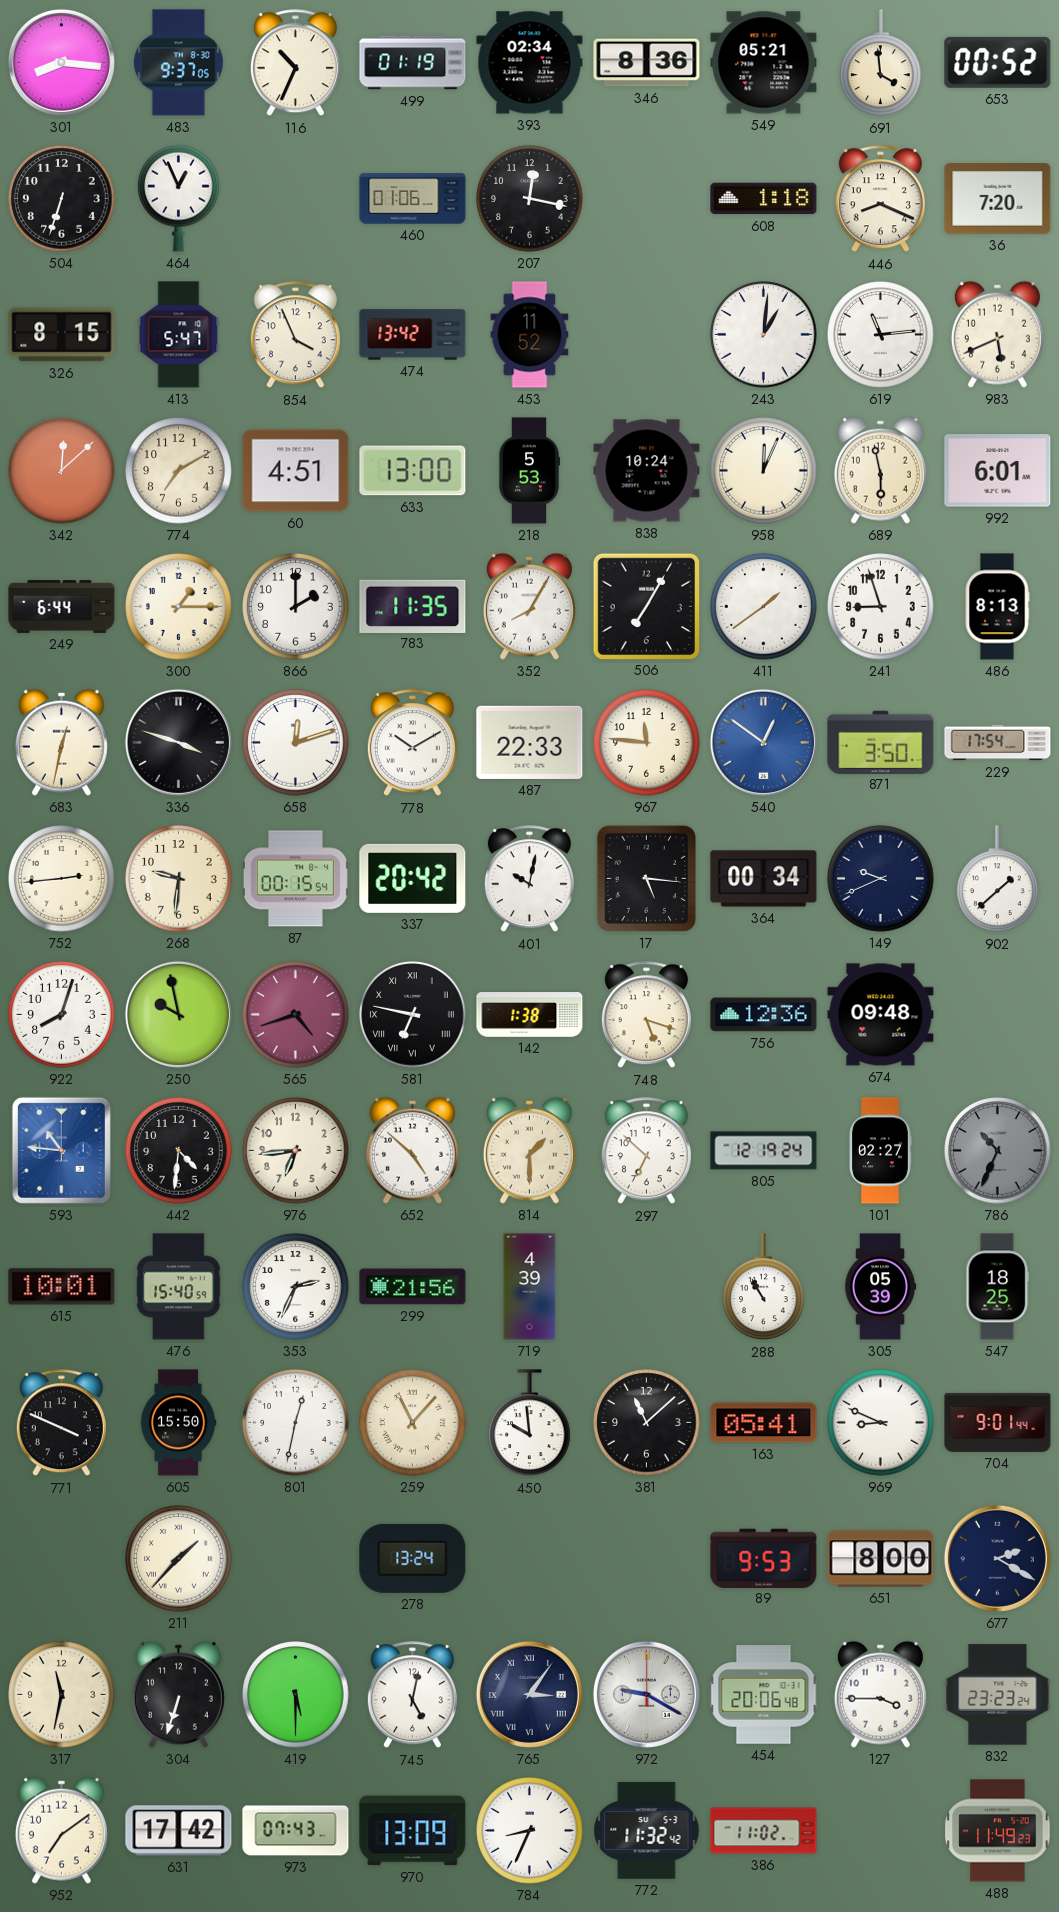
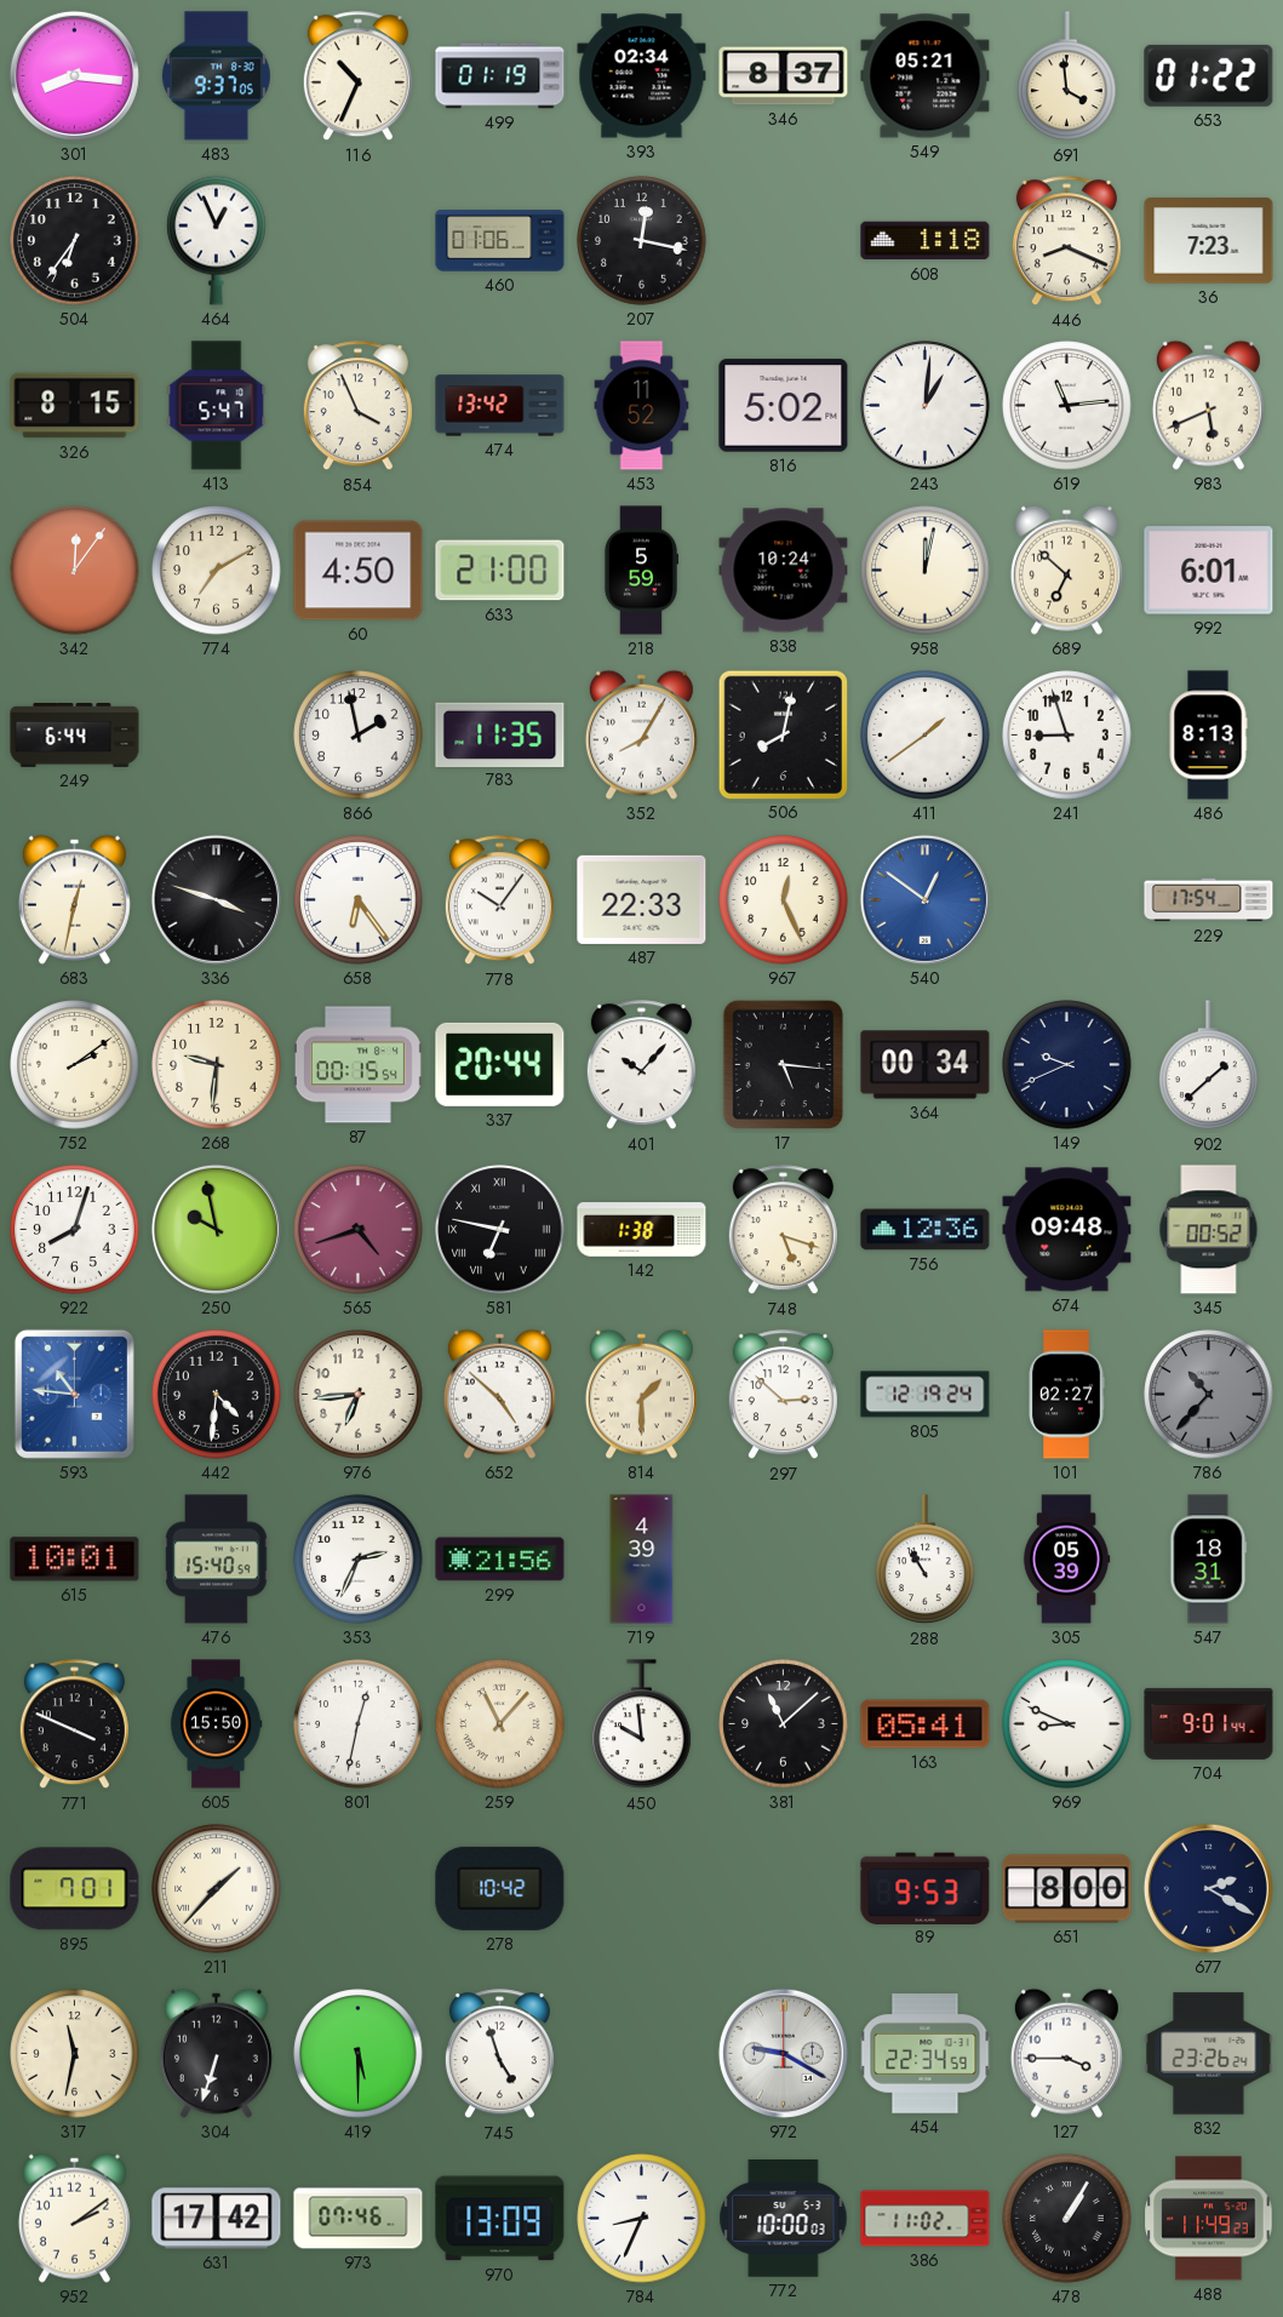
346: 8:36 -> 8:37 (784, 76)
653: 00:52 -> 01:22 (1209, 75)
504: 6:33 -> 6:36 (75, 241)
36: 7:20 -> 7:23 (1209, 241)
816: none -> 5:02 (784, 406)
342: 12:08 -> 12:06 (75, 571)
60: 4:51 -> 4:50 (359, 571)
633: 13:00 -> 21:00 (500, 571)
218: 5:53 -> 5:59 (641, 571)
958: 12:04 -> 12:02 (926, 571)
689: 5:58 -> 6:52 (1066, 570)
300: 1:15 -> none (179, 607)
866: 2:00 -> 1:58 (359, 736)
506: 7:05 -> 8:02 (783, 734)
658: 12:12 -> 6:24 (359, 900)
778: 10:10 -> 10:06 (499, 900)
967: 11:46 -> 12:26 (784, 900)
871: 3:50 -> none (881, 742)
752: 2:44 -> 2:09 (75, 1065)
337: 20:42 -> 20:44 (500, 1064)
401: 10:02 -> 10:07 (641, 1065)
345: none -> 00:52 (1209, 1230)
297: 6:52 -> 2:52 (783, 1395)
786: 10:34 -> 10:37 (1209, 1395)
547: 18:25 -> 18:31 (1209, 1560)
895: none -> 7:01 (75, 1889)
278: 13:24 -> 10:42 (500, 1888)
745: 5:02 -> 4:57 (499, 2054)
765: 3:06 -> none (529, 1694)
454: 20:06 -> 22:34 (926, 2054)
832: 23:23 -> 23:26 (1209, 2054)
952: 7:09 -> 2:09 (74, 2218)
973: 07:43 -> 07:46 (359, 2219)
772: 11:32 -> 10:00 (784, 2219)
478: none -> 1:05 (1067, 2219)
